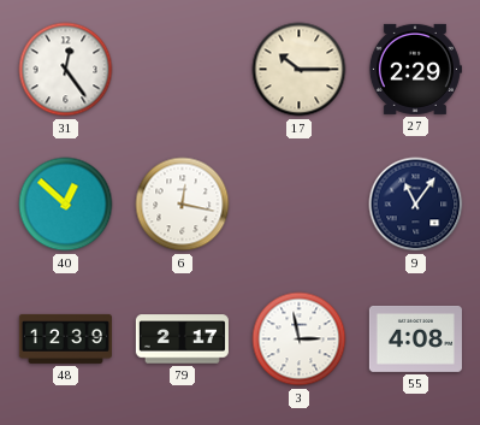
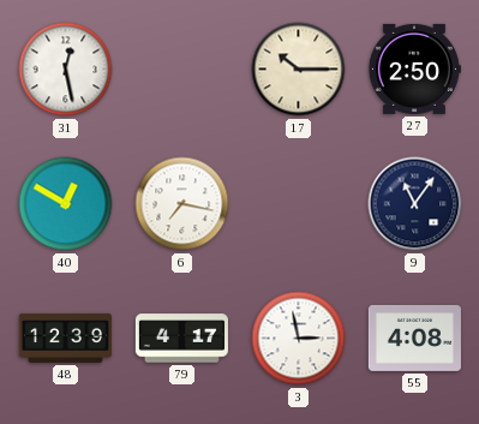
31: 12:24 -> 12:28 (66, 70)
27: 2:29 -> 2:50 (414, 68)
40: 12:52 -> 12:50 (66, 204)
6: 12:17 -> 7:17 (182, 204)
79: 2:17 -> 4:17 (181, 339)
